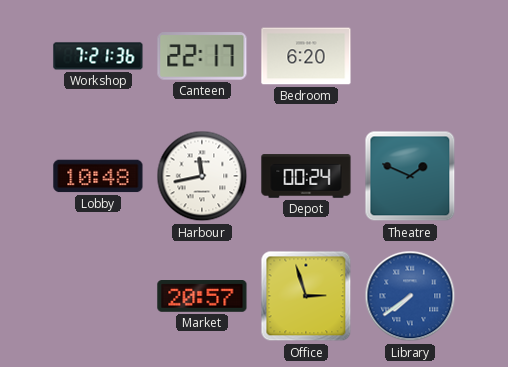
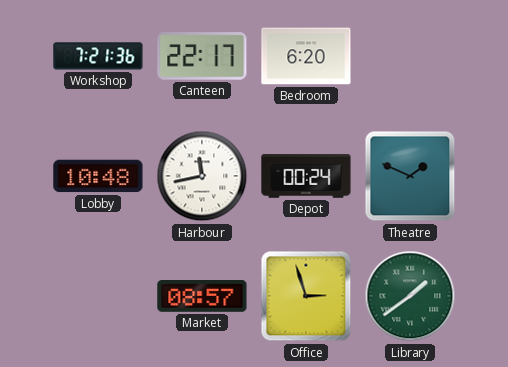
Market: 20:57 -> 08:57 (202, 297)
Library: 7:39 -> 1:39 (410, 296)
Library dial: blue -> green (410, 296)
